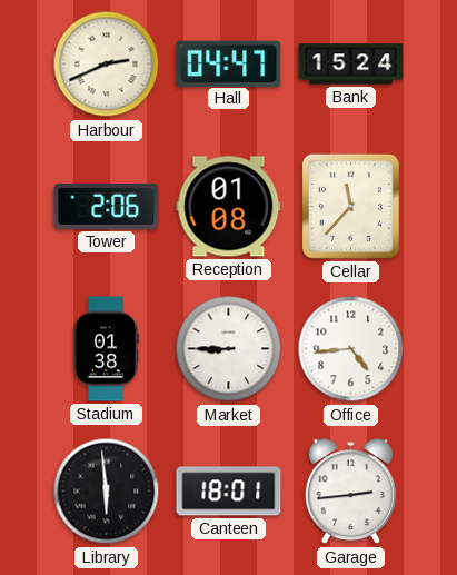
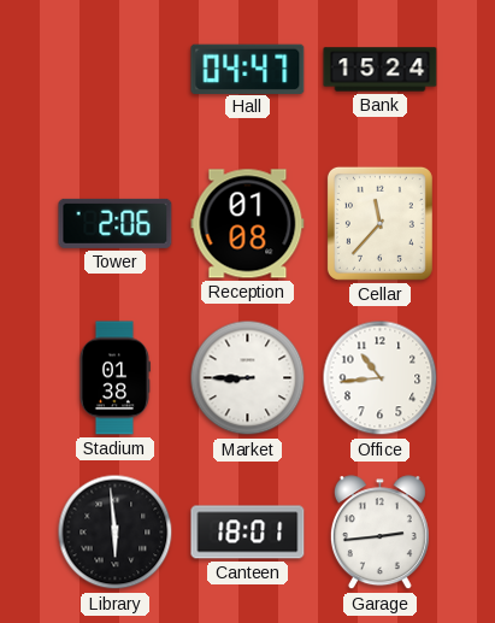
Harbour: 2:41 -> none (107, 65)
Office: 4:44 -> 10:44 (381, 378)
